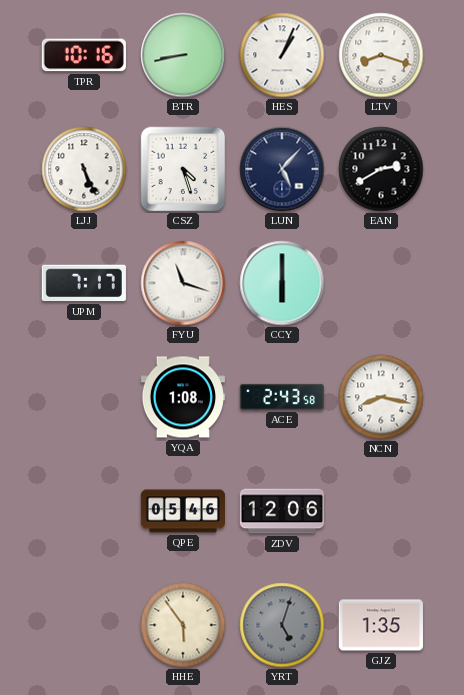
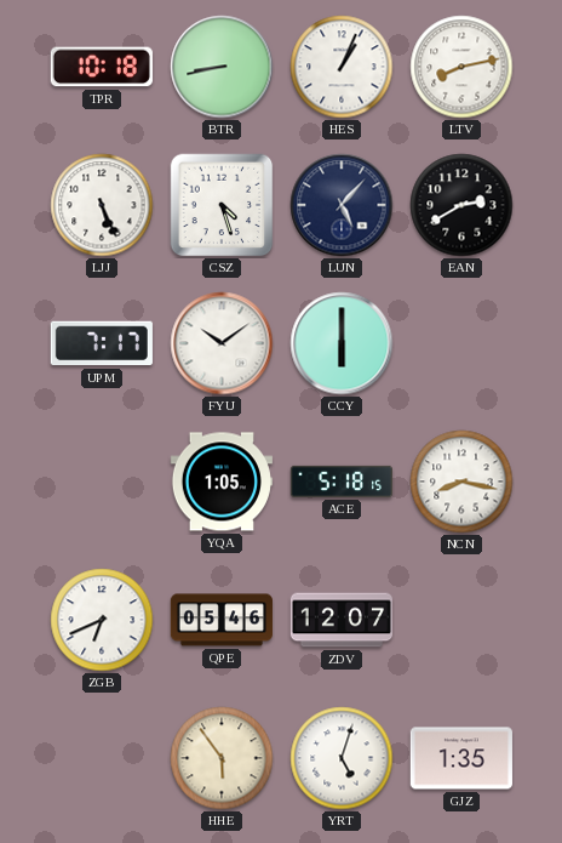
TPR: 10:16 -> 10:18 (102, 67)
LTV: 8:18 -> 8:13 (461, 67)
FYU: 11:18 -> 10:09 (222, 343)
YQA: 1:08 -> 1:05 (222, 482)
ACE: 2:43 -> 5:18 (340, 482)
ZGB: none -> 6:41 (102, 620)
ZDV: 12:06 -> 12:07 (340, 620)
YRT dial: grey -> white (342, 758)
